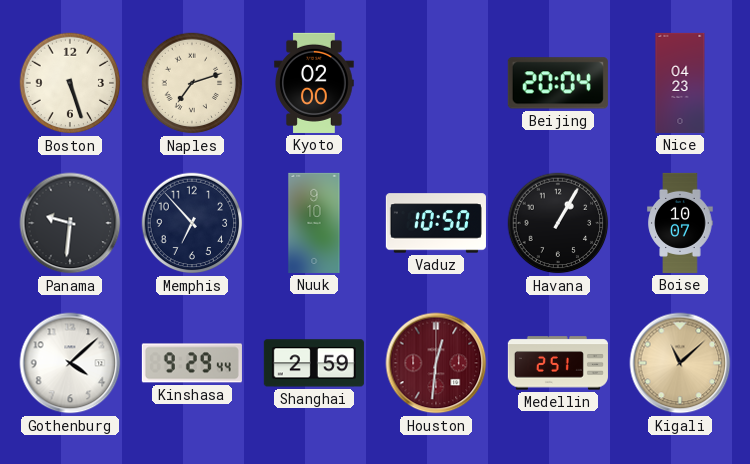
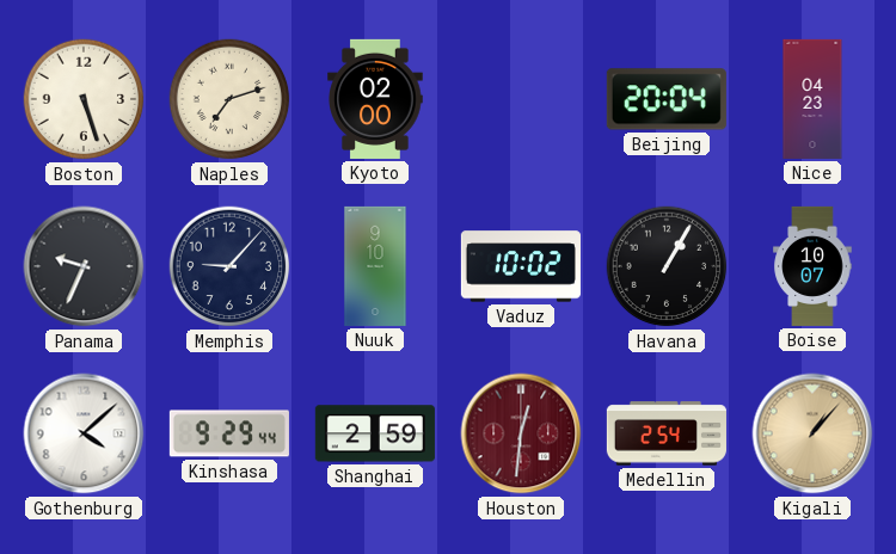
Panama: 9:31 -> 9:34 (84, 266)
Memphis: 6:53 -> 9:07 (229, 266)
Vaduz: 10:50 -> 10:02 (521, 266)
Medellin: 2:51 -> 2:54 (667, 433)
Kigali: 11:08 -> 1:07 (812, 433)
